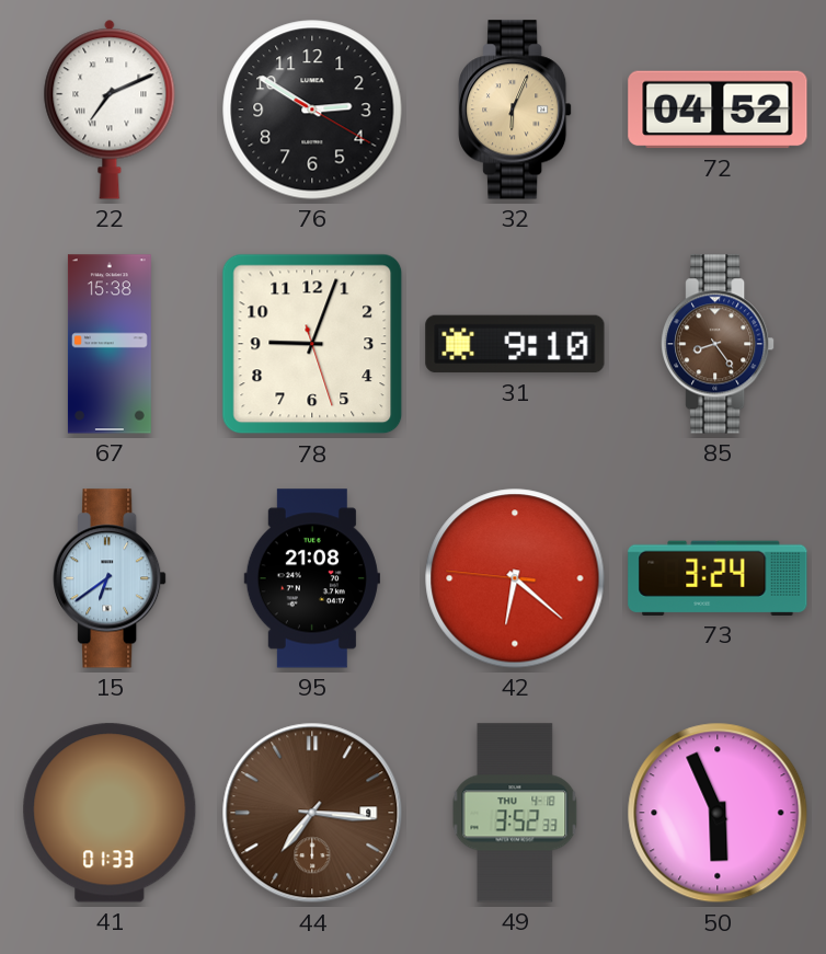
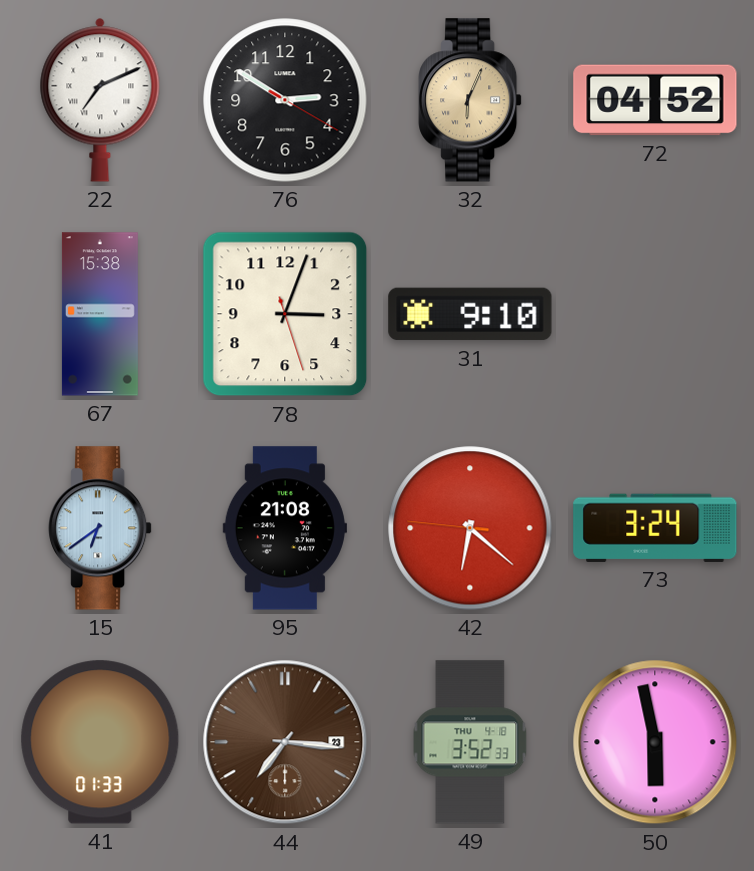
78: 9:03 -> 3:03 (285, 314)
85: 8:24 -> none (718, 344)
44 date: 9 -> 23 (285, 742)
50: 5:56 -> 5:58 (655, 742)
